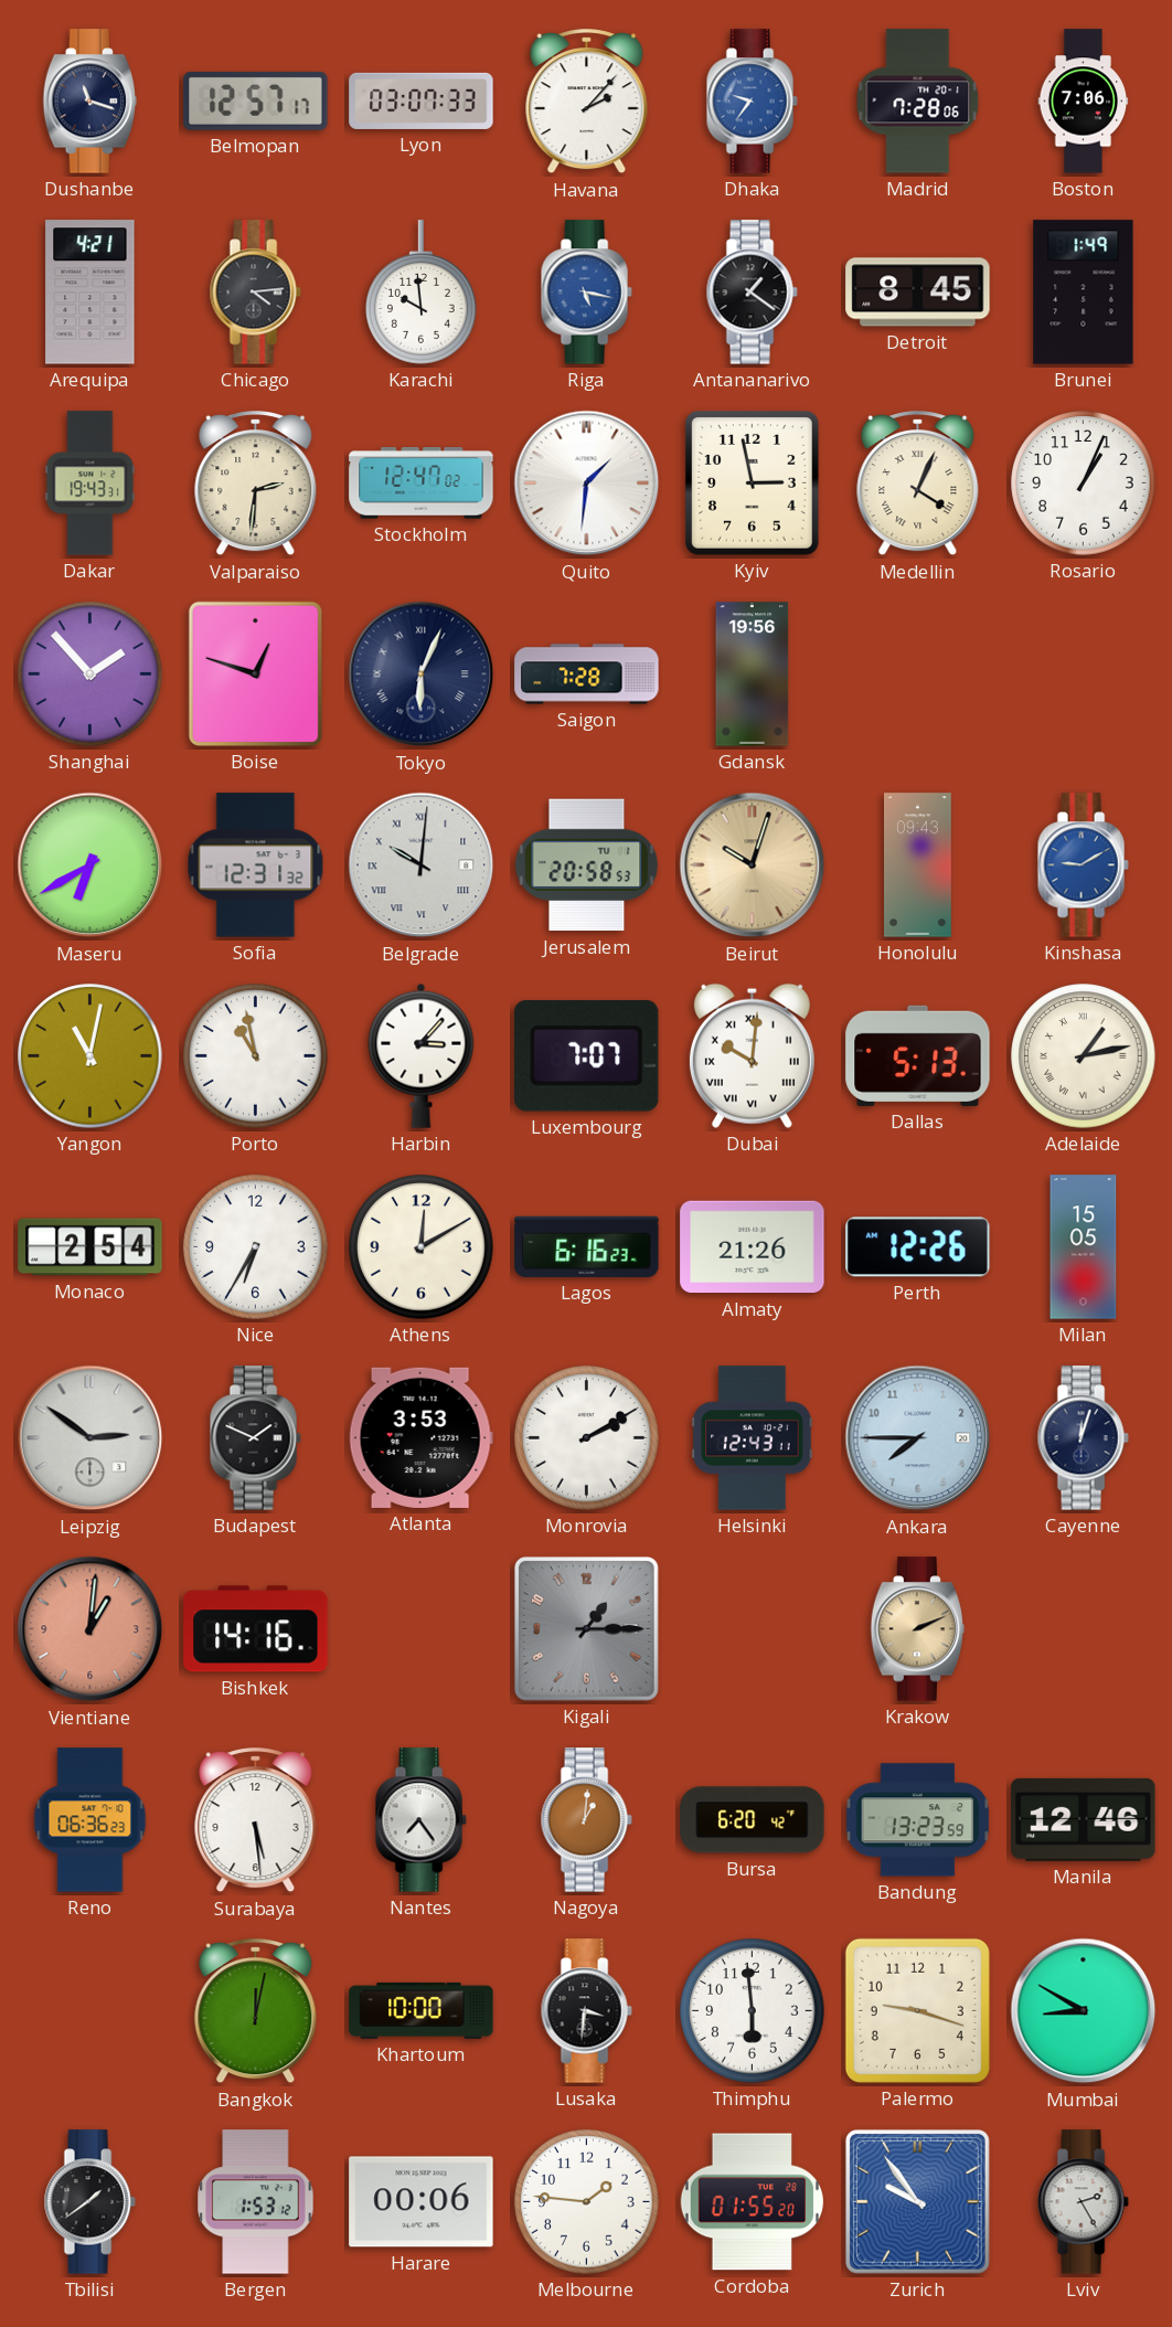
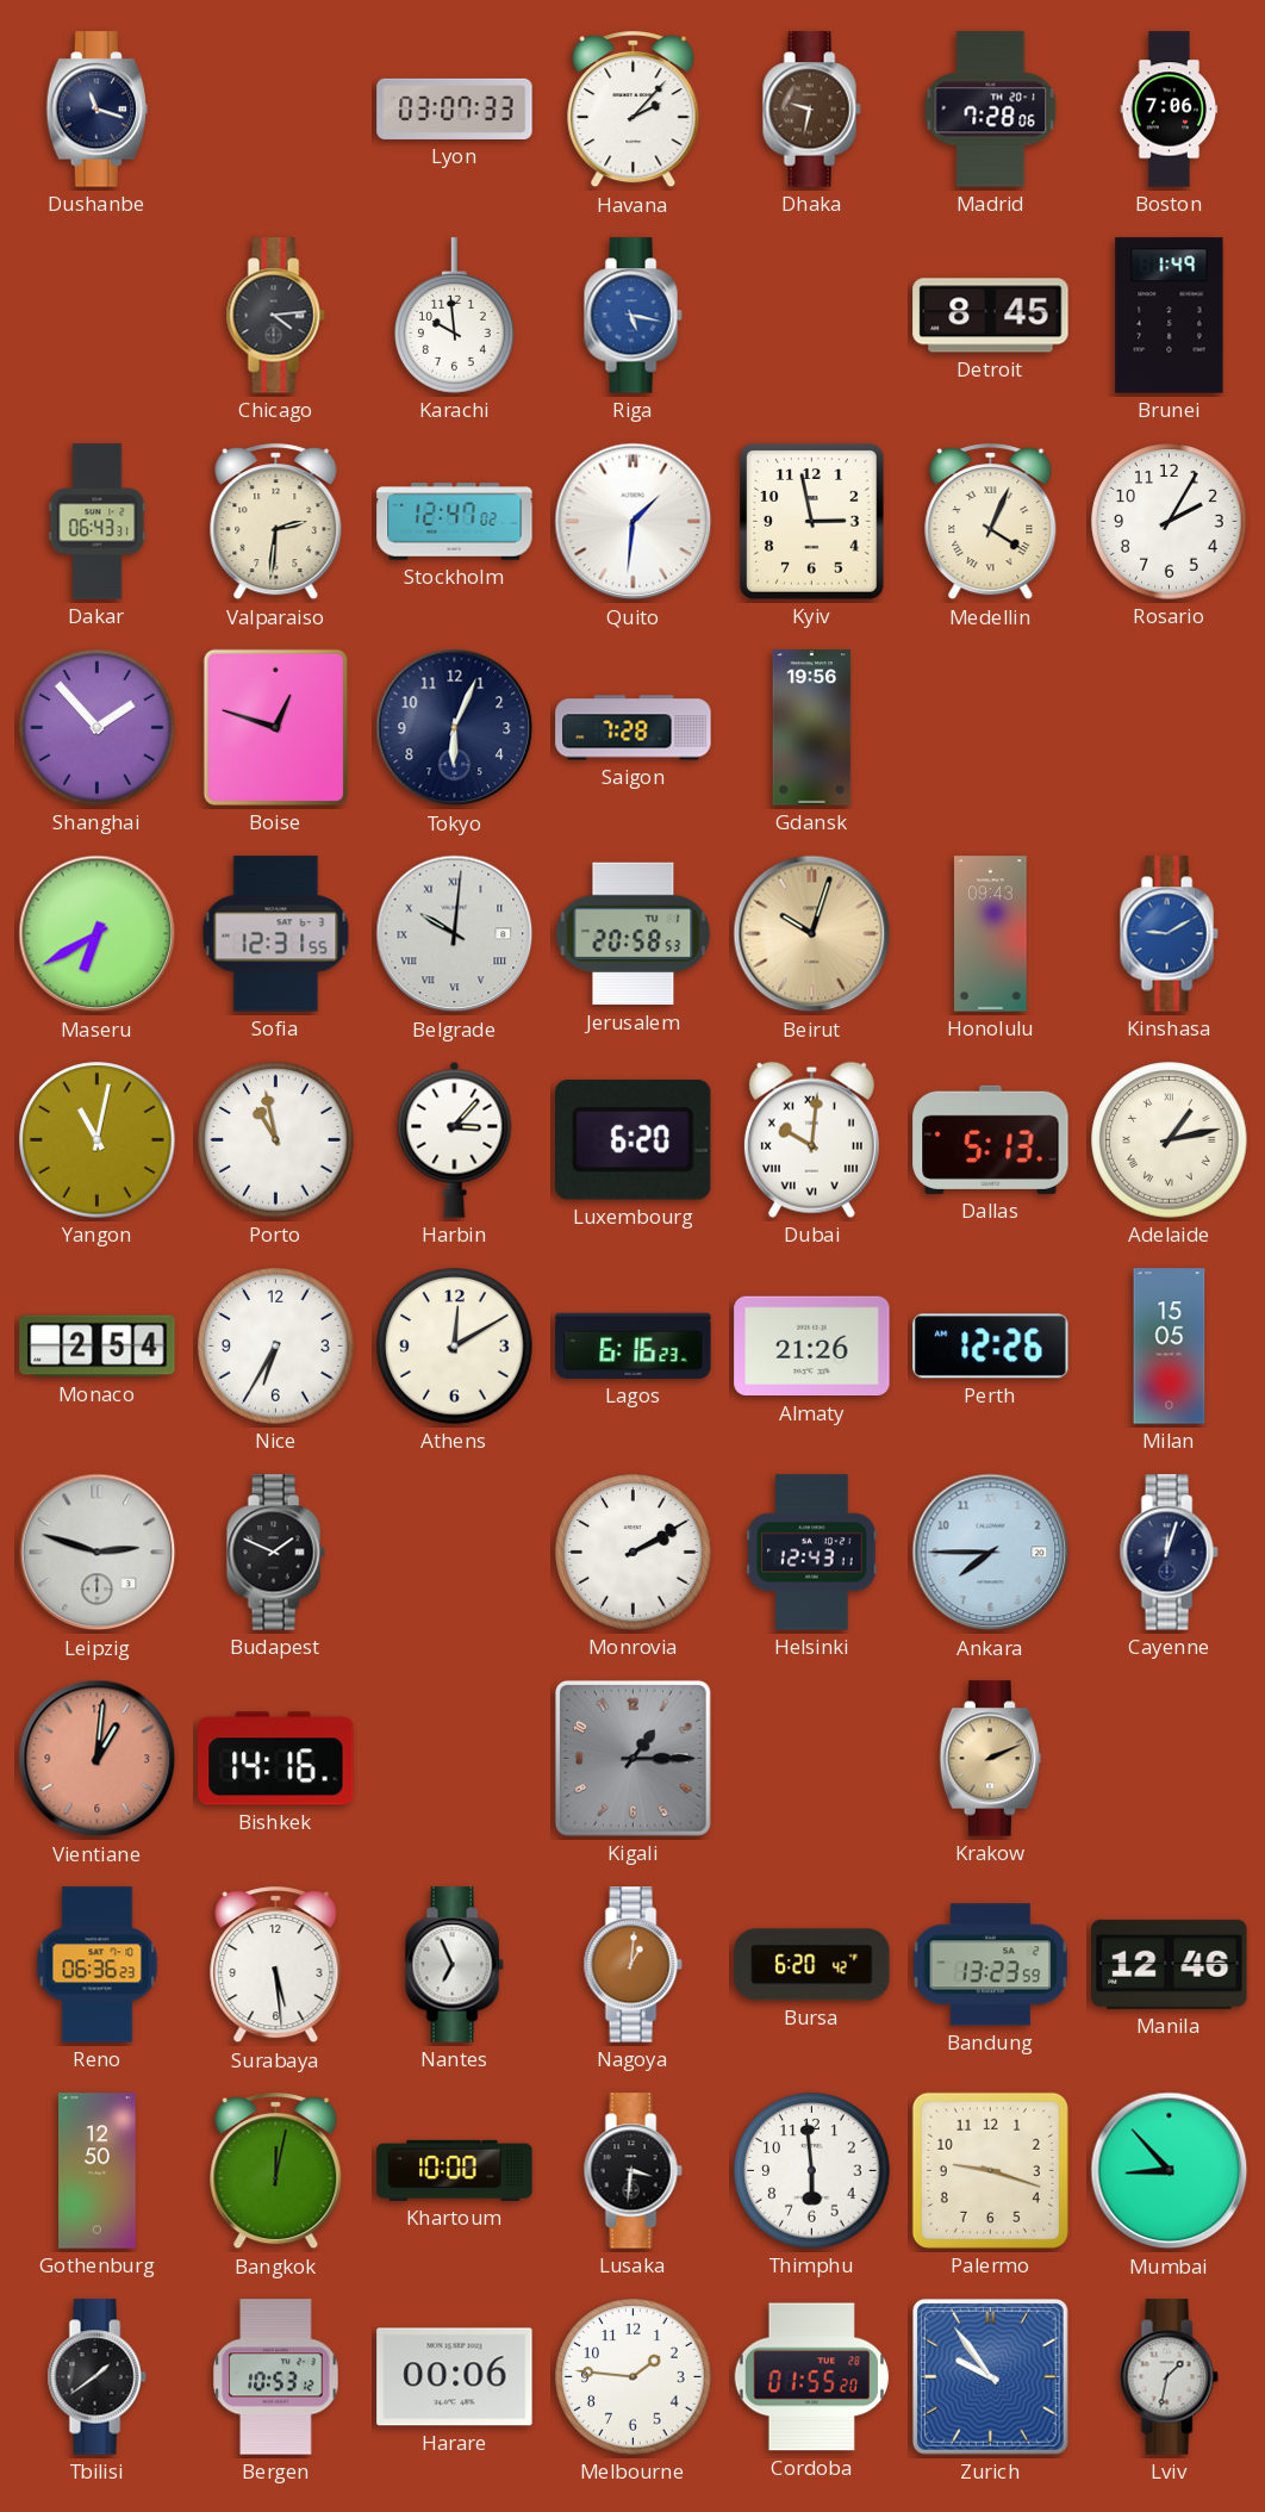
Belmopan: 12:57 -> none (256, 100)
Dhaka: 9:36 -> 9:32 (811, 110)
Dhaka dial: blue -> brown (811, 110)
Arequipa: 4:21 -> none (90, 293)
Antananarivo: 1:21 -> none (752, 293)
Dakar: 19:43 -> 06:43 (98, 522)
Rosario: 1:04 -> 2:05 (1170, 522)
Tokyo numerals: Roman -> Arabic (455, 728)
Sofia: 12:31:32 -> 12:31:55 (276, 934)
Luxembourg: 7:07 -> 6:20 (633, 1139)
Leipzig: 2:51 -> 2:48 (98, 1553)
Atlanta: 3:53 -> none (420, 1437)
Nantes: 7:24 -> 6:56 (454, 1965)
Gothenburg: none -> 12:50 (98, 2171)
Mumbai: 8:50 -> 8:53 (1170, 2171)
Bergen: 1:53 -> 10:53 (276, 2377)
Lviv: 2:25 -> 1:32 (1169, 2377)
